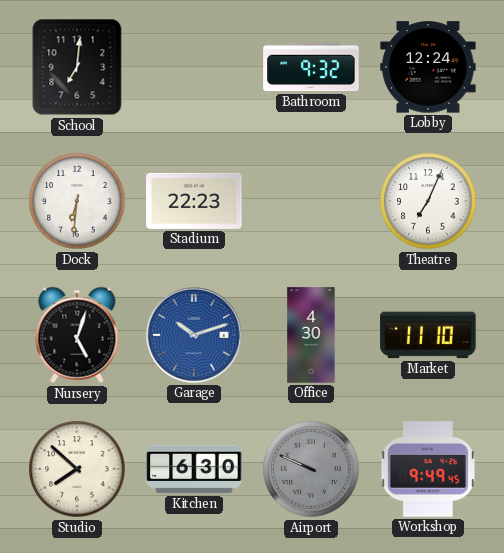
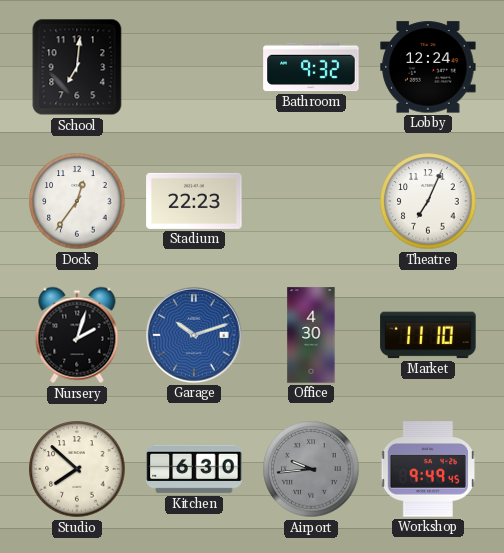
Dock: 6:31 -> 12:36 (77, 201)
Nursery: 5:03 -> 2:03 (77, 335)
Airport: 9:49 -> 9:44 (311, 469)
